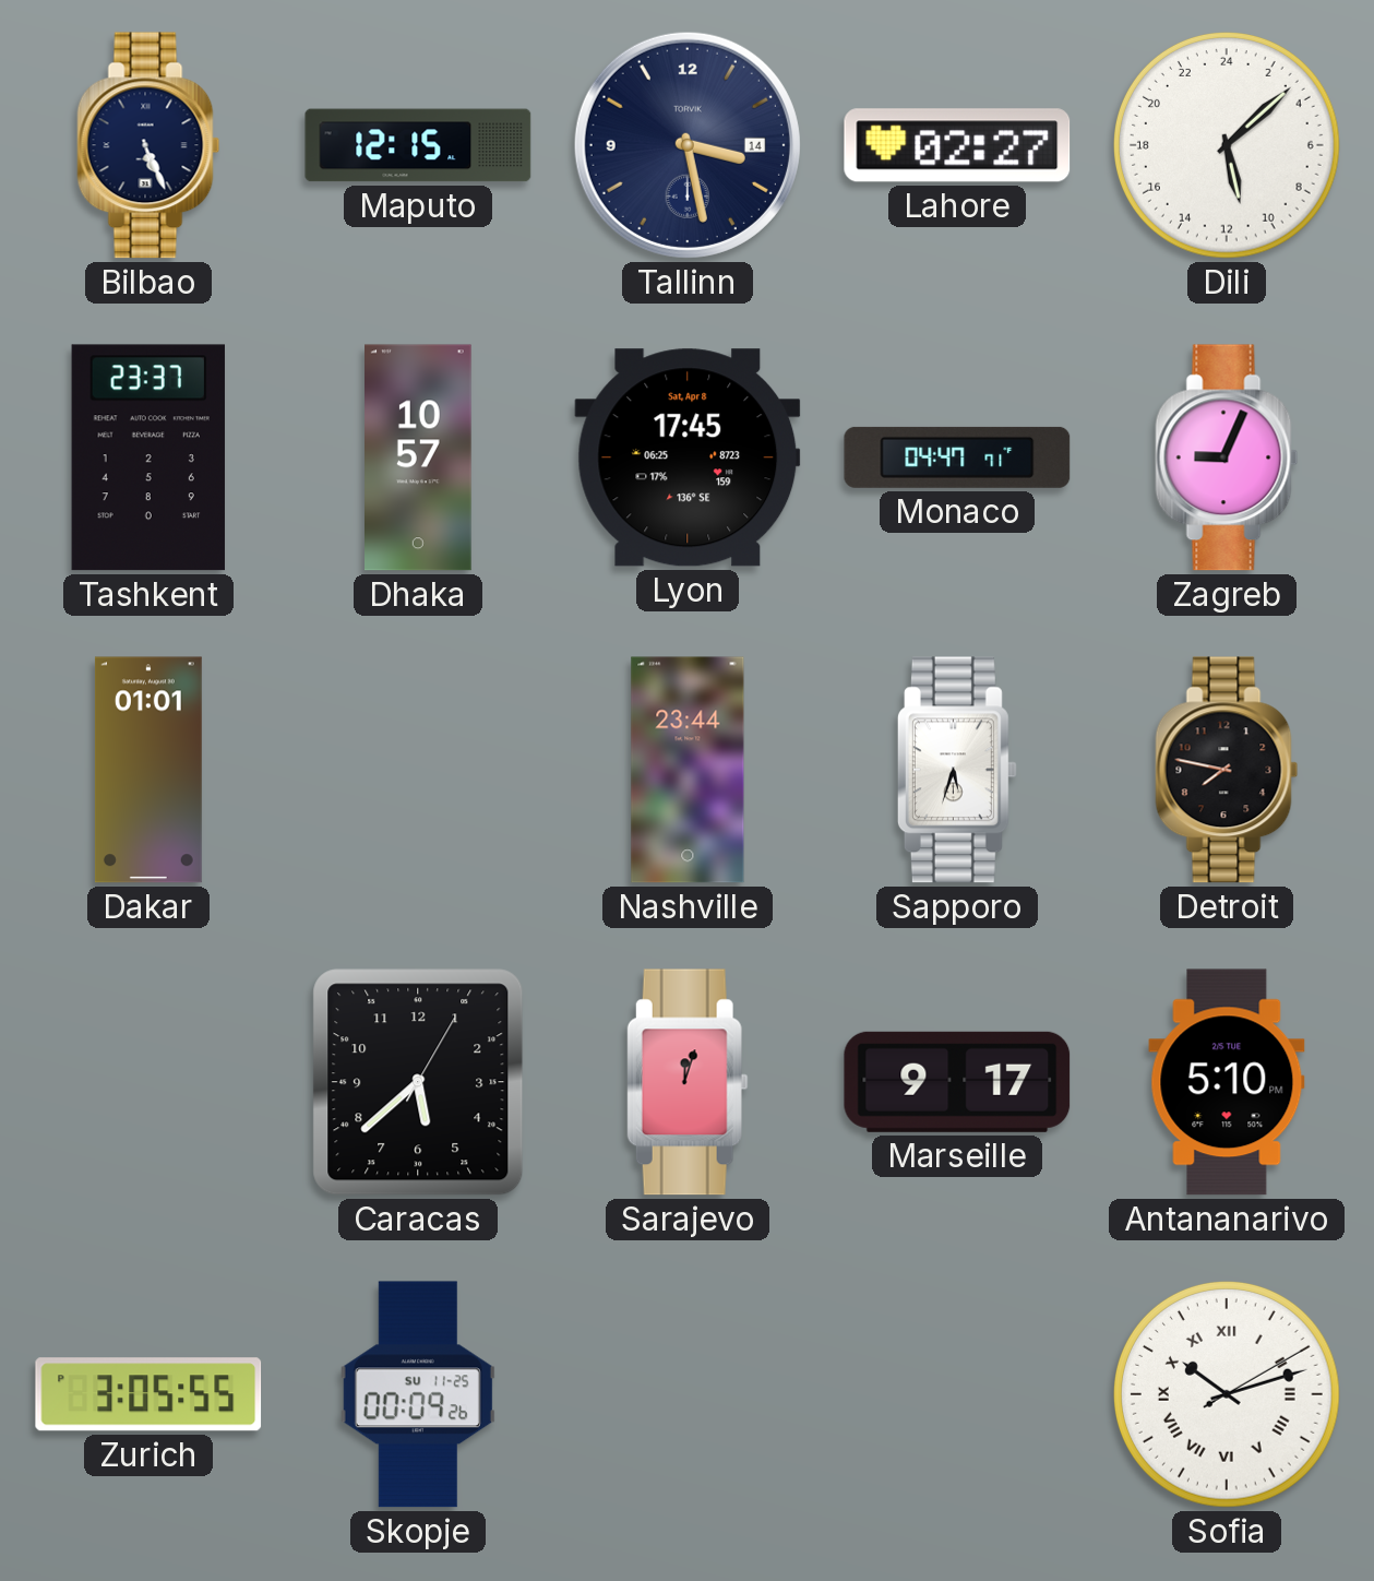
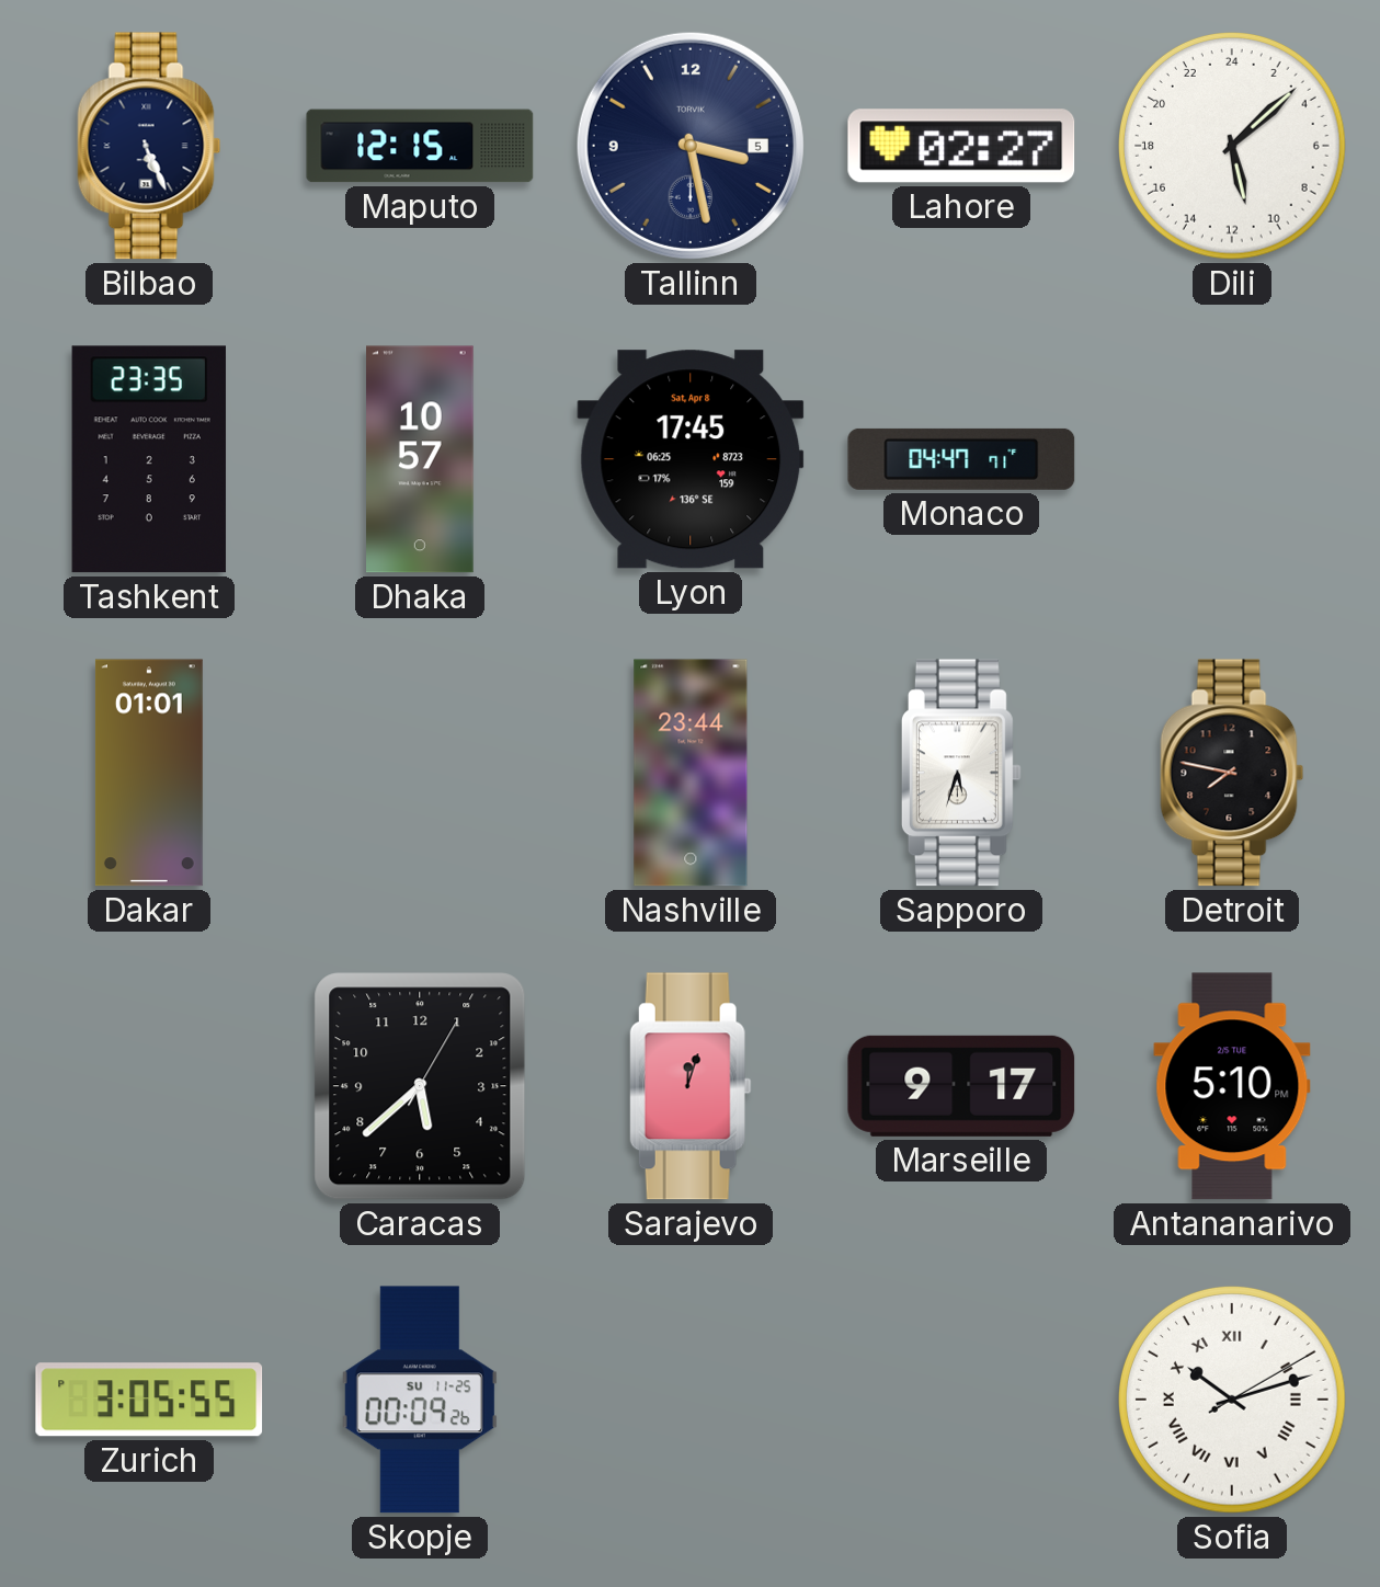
Tallinn date: 14 -> 5 (691, 146)
Tashkent: 23:37 -> 23:35 (149, 459)
Zagreb: 9:04 -> none (1227, 457)
